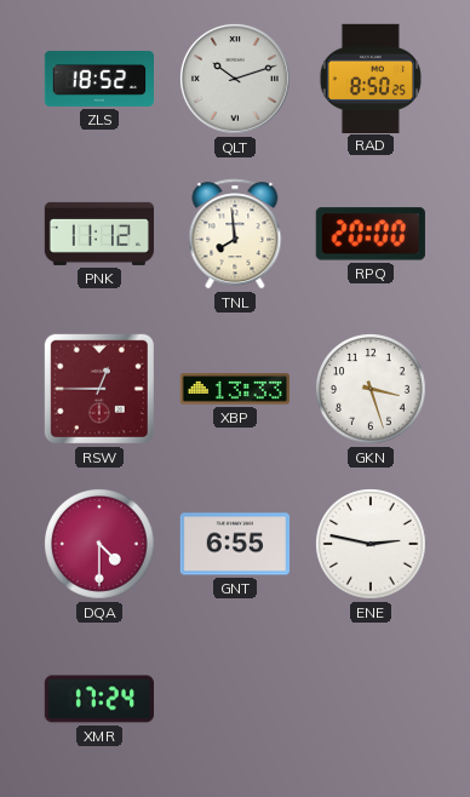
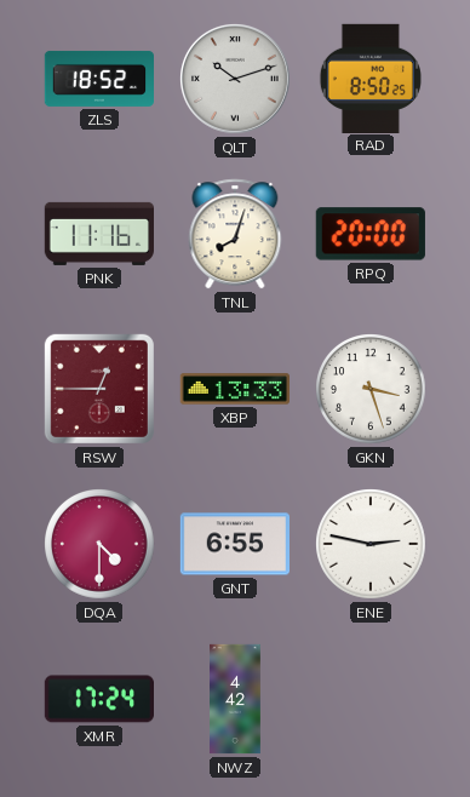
PNK: 11:12 -> 11:16 (98, 234)
TNL: 7:59 -> 8:03 (235, 234)
NWZ: none -> 4:42 (235, 699)
